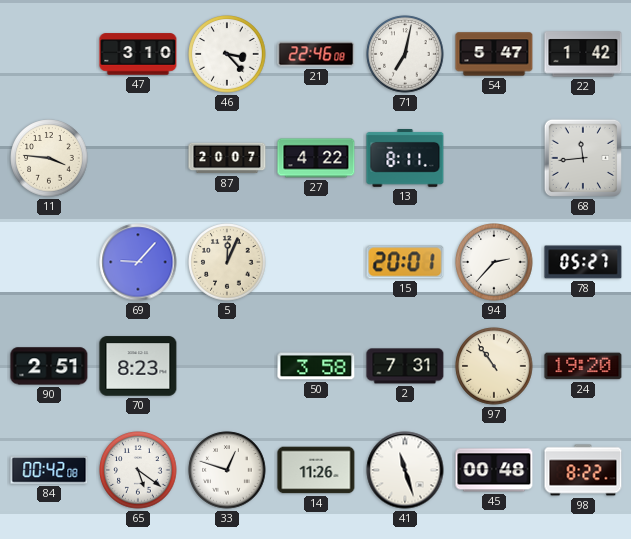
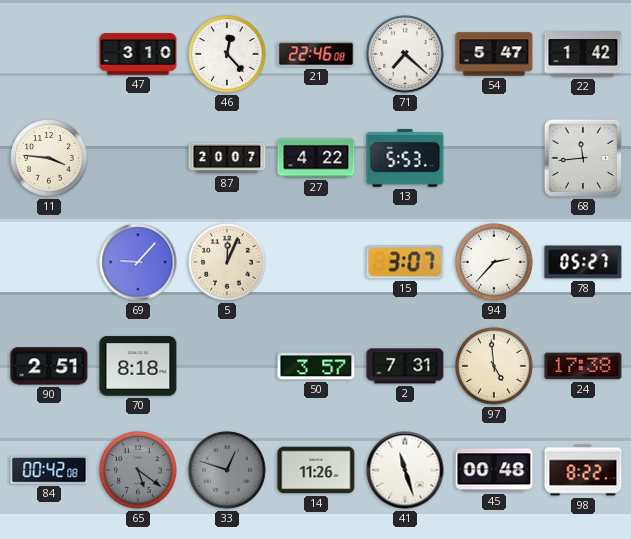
46: 3:23 -> 12:23 (227, 54)
71: 7:02 -> 7:22 (405, 54)
13: 8:11 -> 5:53 (405, 159)
15: 20:01 -> 3:07 (405, 262)
70: 8:23 -> 8:18 (138, 366)
50: 3:58 -> 3:57 (316, 366)
97: 10:54 -> 4:59 (494, 366)
24: 19:20 -> 17:38 (583, 366)
65 dial: white -> grey (138, 470)
33 dial: white -> grey (227, 470)
